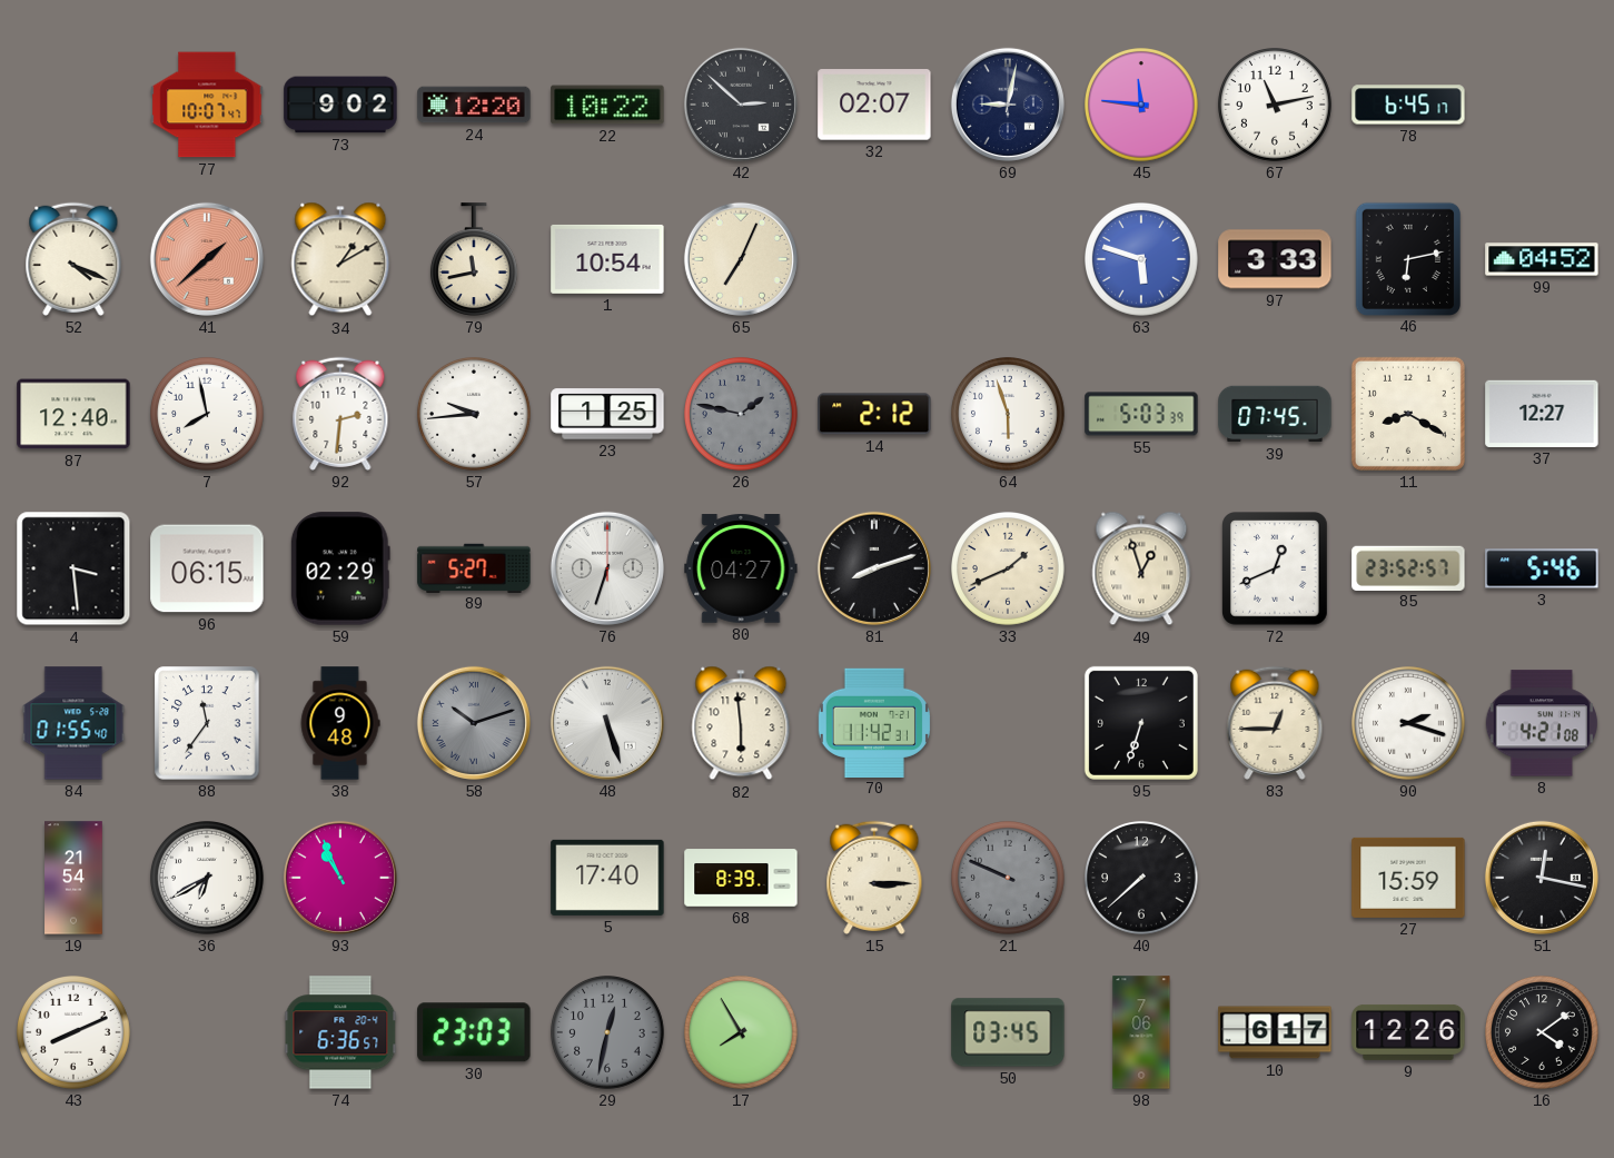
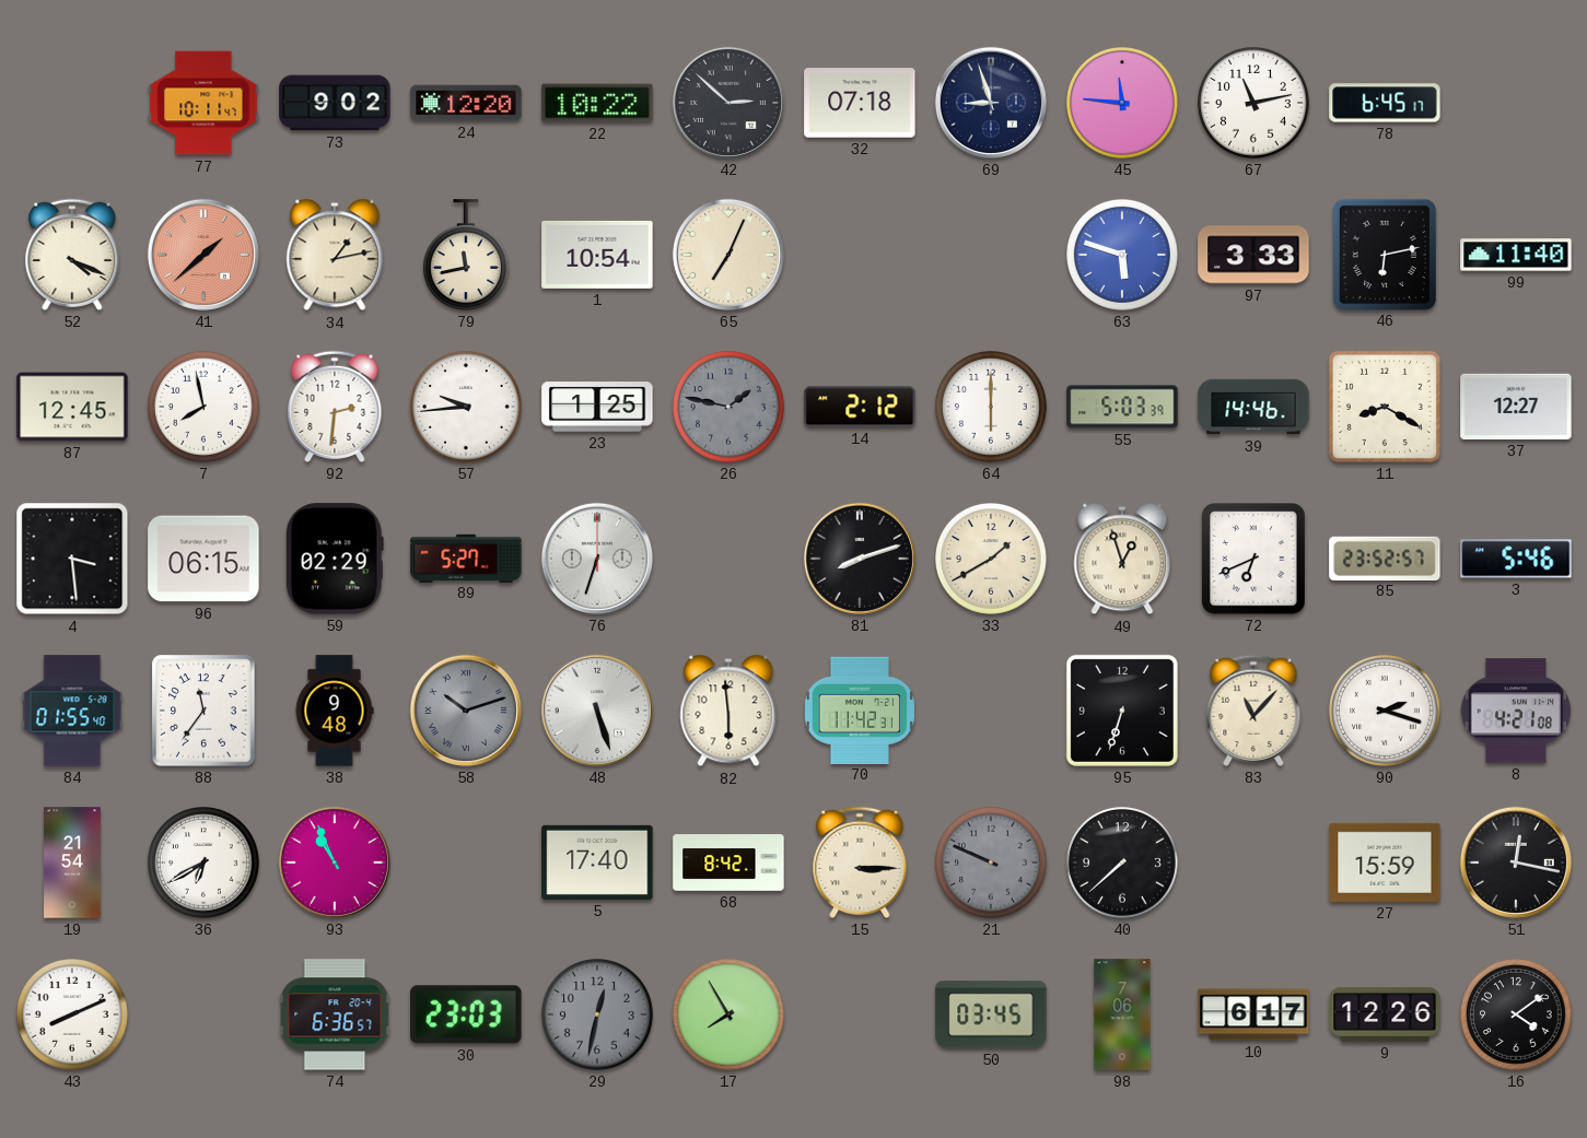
77: 10:07 -> 10:11 (203, 103)
32: 02:07 -> 07:18 (860, 103)
69: 9:02 -> 8:57 (991, 103)
34: 1:10 -> 1:13 (335, 255)
99: 04:52 -> 11:40 (1516, 255)
87: 12:40 -> 12:45 (72, 407)
64: 5:57 -> 6:00 (992, 408)
39: 07:45 -> 14:46 (1253, 407)
80: 04:27 -> none (741, 568)
33: 1:41 -> 1:40 (992, 560)
72: 12:41 -> 6:41 (1255, 560)
83: 12:45 -> 11:07 (1253, 711)
68: 8:39 -> 8:42 (728, 863)
